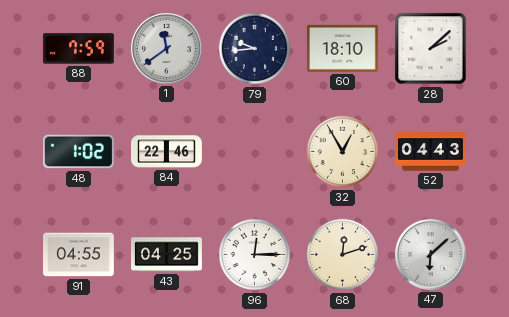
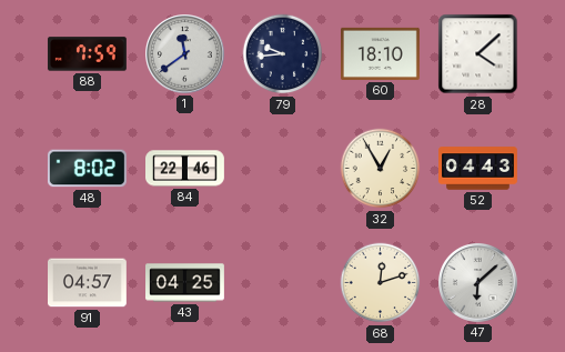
28: 2:08 -> 4:08 (478, 54)
48: 1:02 -> 8:02 (87, 169)
91: 04:55 -> 04:57 (88, 283)
96: 12:15 -> none (255, 255)
